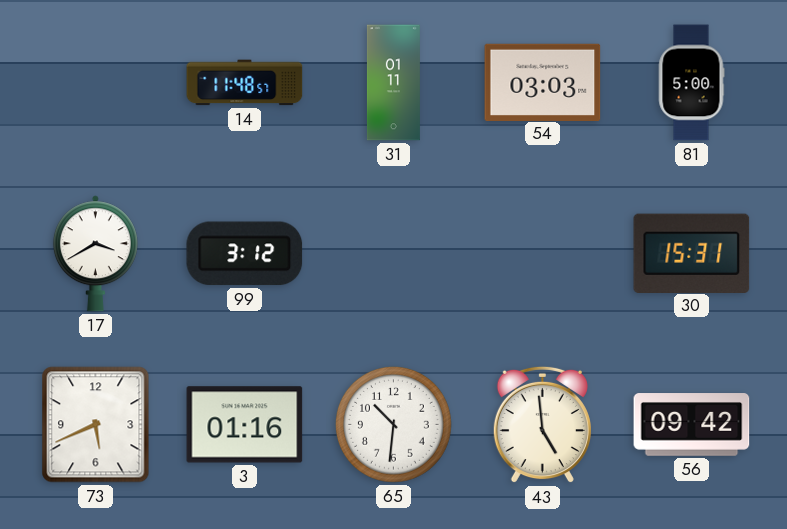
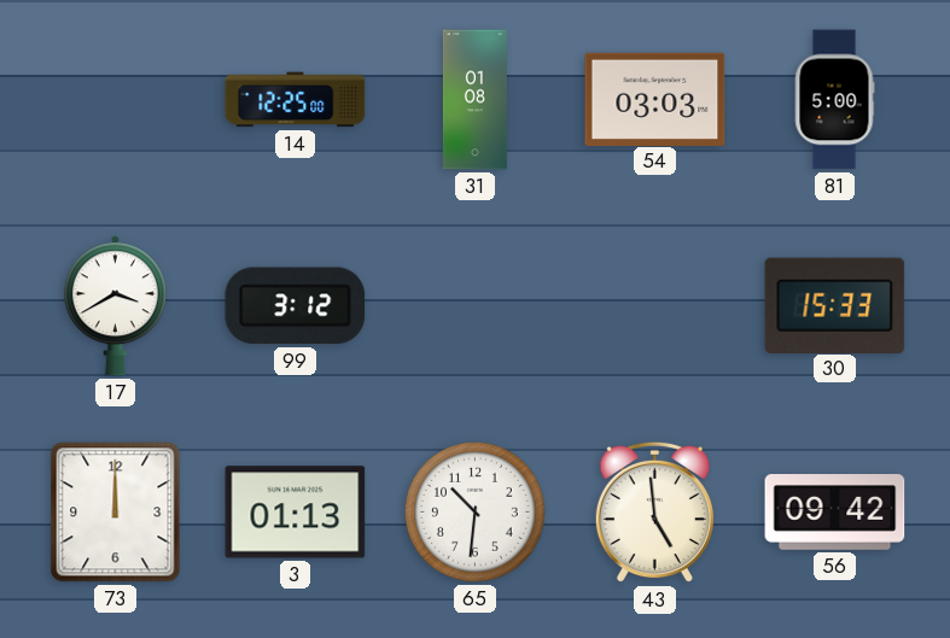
14: 11:48 -> 12:25 (296, 100)
31: 01:11 -> 01:08 (474, 100)
30: 15:31 -> 15:33 (835, 305)
73: 5:41 -> 12:00 (116, 513)
3: 01:16 -> 01:13 (296, 513)
